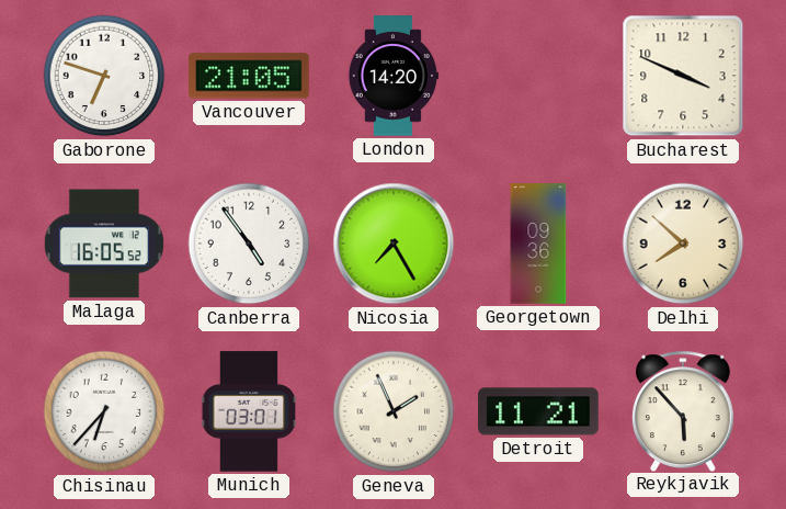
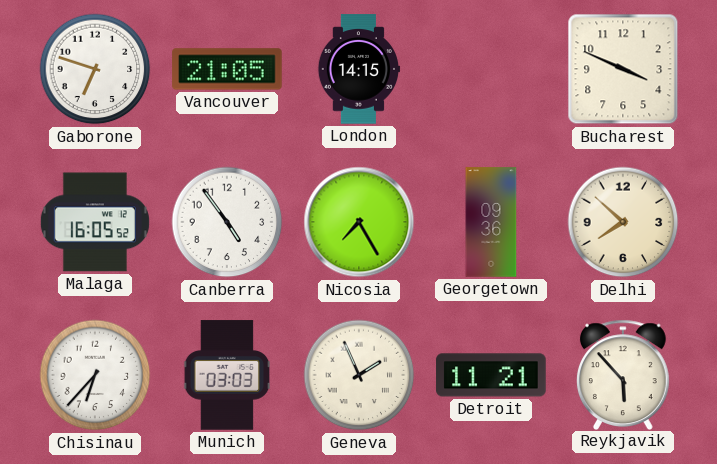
London: 14:20 -> 14:15 (358, 69)
Munich: 03:01 -> 03:03 (227, 375)
